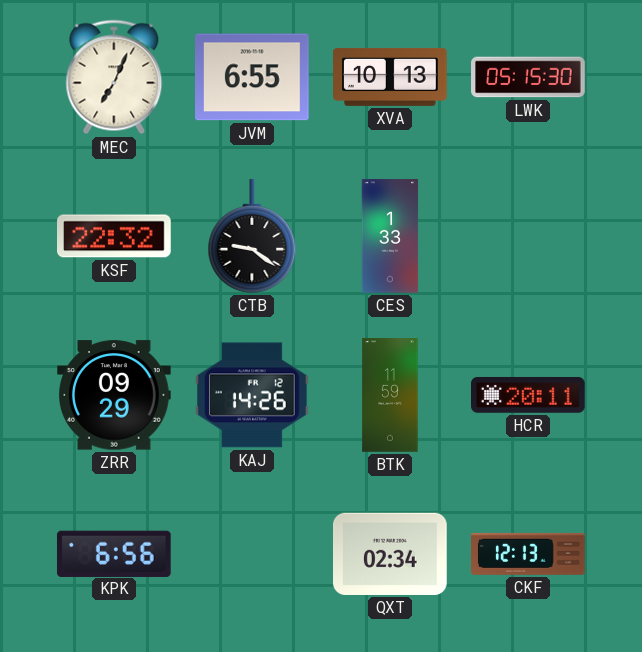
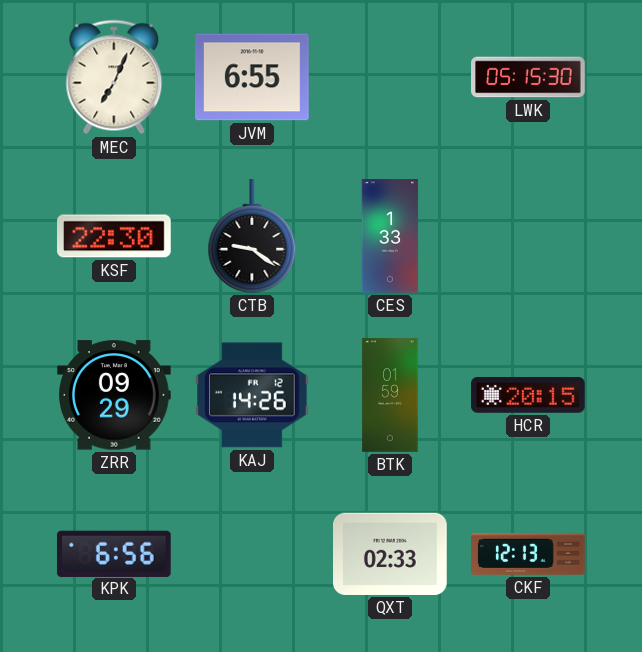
XVA: 10:13 -> none (390, 77)
KSF: 22:32 -> 22:30 (115, 236)
BTK: 11:59 -> 01:59 (390, 395)
HCR: 20:11 -> 20:15 (529, 395)
QXT: 02:34 -> 02:33 (391, 554)
